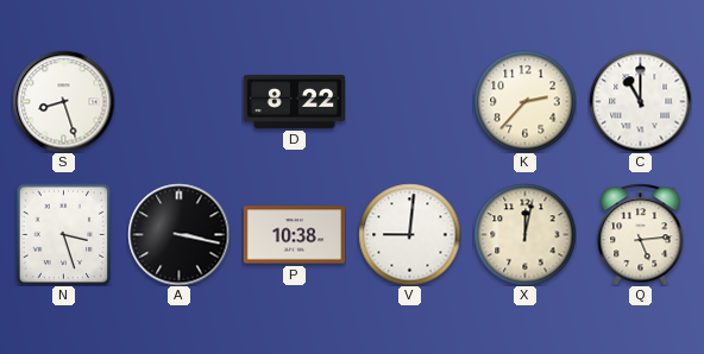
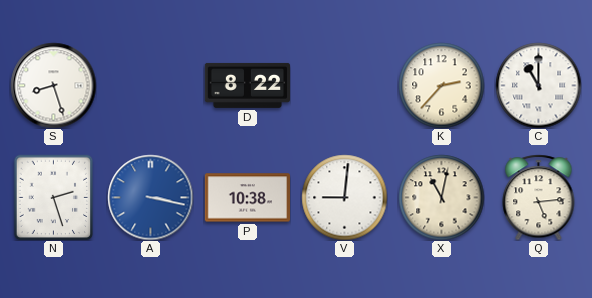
N: 3:27 -> 2:27 (54, 197)
A dial: black -> blue (150, 197)
X: 12:02 -> 11:02 (441, 197)
